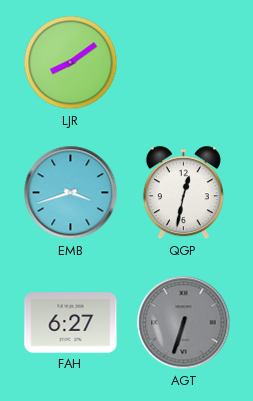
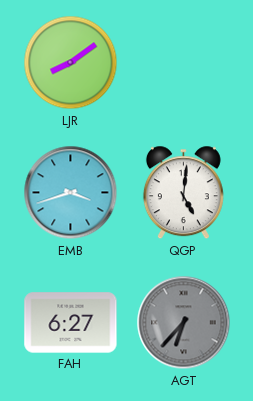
QGP: 12:32 -> 5:01 (183, 193)
AGT: 6:33 -> 6:37 (184, 323)
